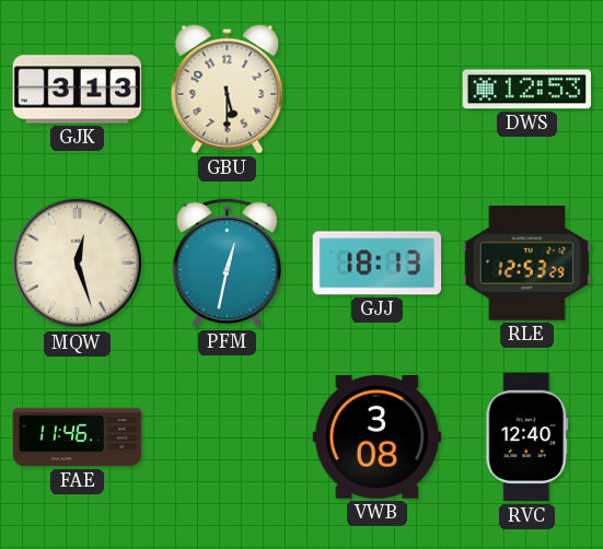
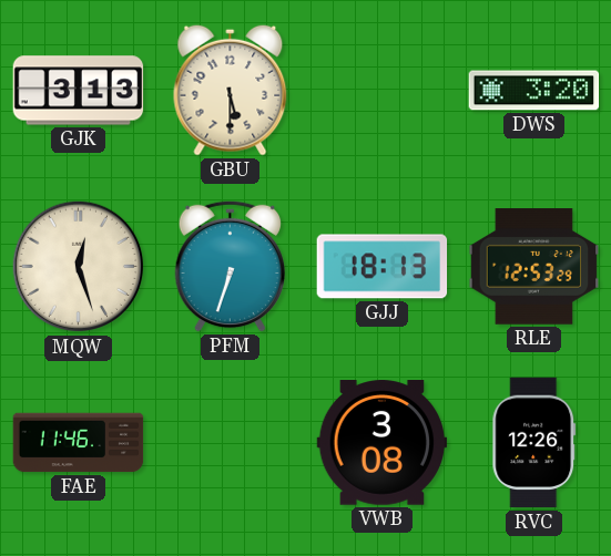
DWS: 12:53 -> 3:20 (534, 91)
PFM: 12:32 -> 6:33 (230, 266)
RVC: 12:40 -> 12:26 (534, 443)
